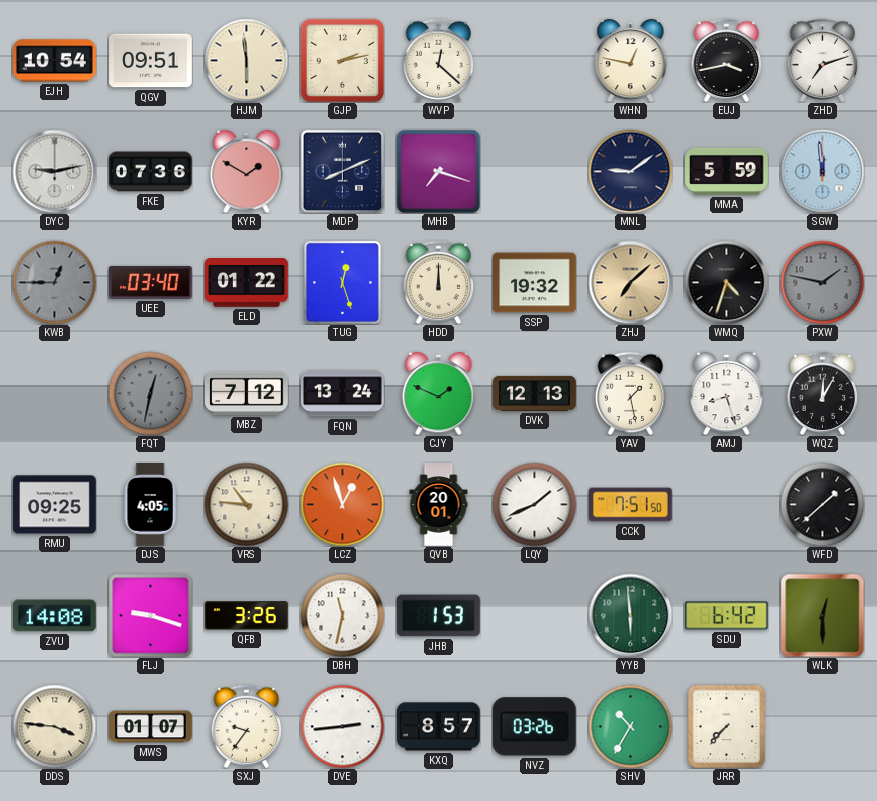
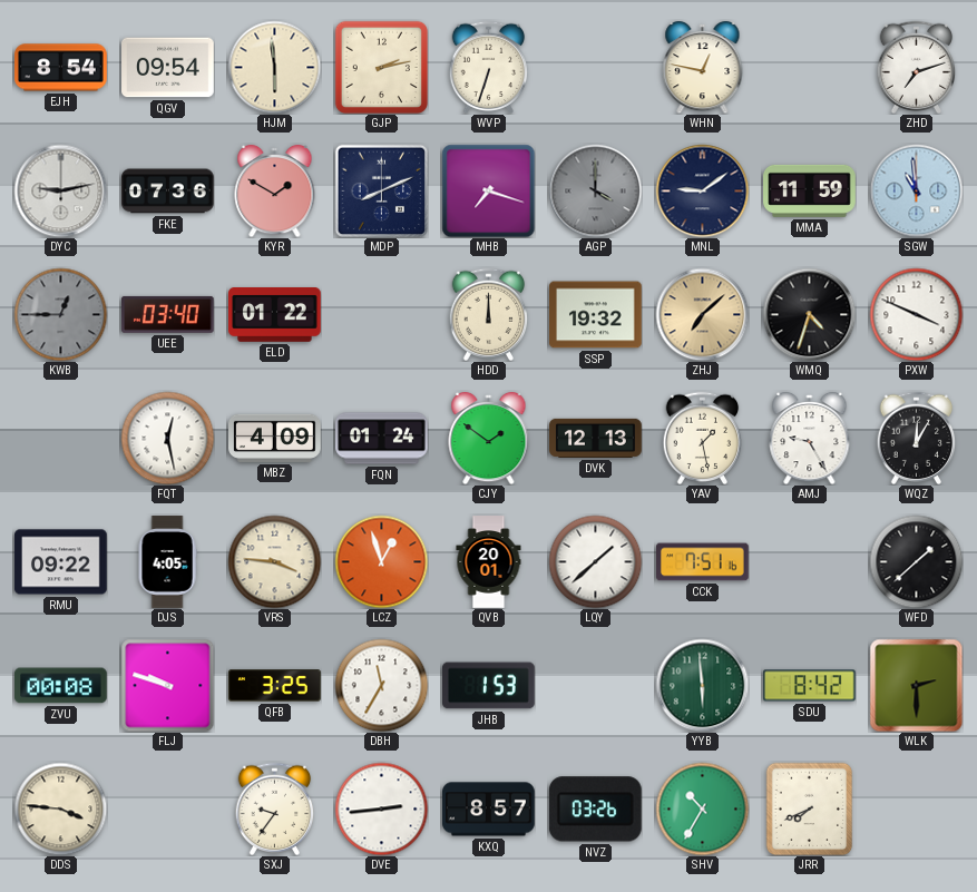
EJH: 10:54 -> 8:54 (61, 68)
QGV: 09:51 -> 09:54 (168, 68)
WVP: 12:22 -> 6:33 (489, 67)
EUJ: 3:43 -> none (727, 60)
AGP: none -> 4:00 (595, 190)
MMA: 5:59 -> 11:59 (810, 190)
SGW: 11:59 -> 10:59 (916, 190)
TUG: 12:27 -> none (342, 282)
PXW: 1:47 -> 3:49 (916, 314)
PXW dial: grey -> white (916, 314)
FQT: 12:32 -> 12:28 (167, 438)
FQT dial: grey -> white (167, 438)
MBZ: 7:12 -> 4:09 (275, 438)
FQN: 13:24 -> 01:24 (382, 439)
CJY: 1:49 -> 1:51 (489, 438)
AMJ: 8:27 -> 9:25 (810, 438)
RMU: 09:25 -> 09:22 (61, 562)
VRS: 10:46 -> 3:46 (274, 561)
LQY: 1:41 -> 1:38 (595, 561)
CCK: 7:51:50 -> 7:51:16 (703, 562)
ZVU: 14:08 -> 00:08 (61, 686)
FLJ: 9:18 -> 9:48 (167, 685)
QFB: 3:26 -> 3:25 (275, 686)
DBH: 11:32 -> 11:35 (381, 685)
SDU: 6:42 -> 8:42 (810, 686)
WLK: 12:30 -> 2:30 (916, 685)
MWS: 01:07 -> none (151, 727)
JRR: 7:37 -> 7:41 (810, 808)
